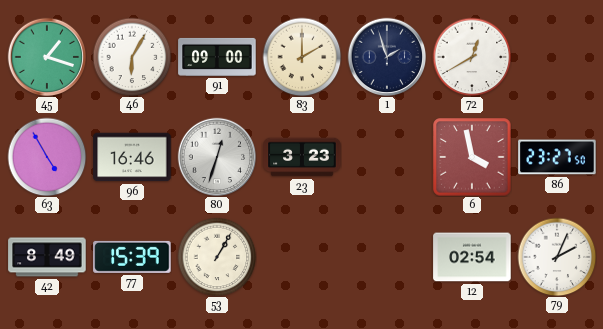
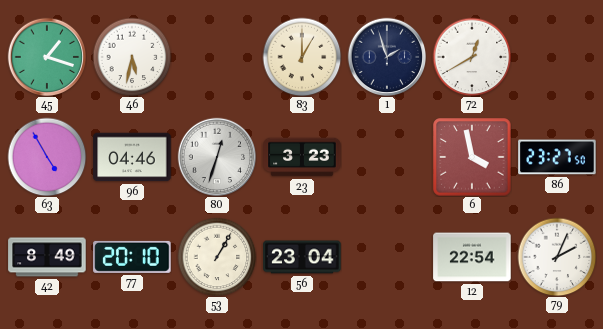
46: 6:05 -> 5:32 (132, 57)
91: 09:00 -> none (217, 57)
83: 2:00 -> 1:00 (302, 57)
96: 16:46 -> 04:46 (132, 157)
77: 15:39 -> 20:10 (132, 257)
56: none -> 23:04 (302, 257)
12: 02:54 -> 22:54 (472, 257)
